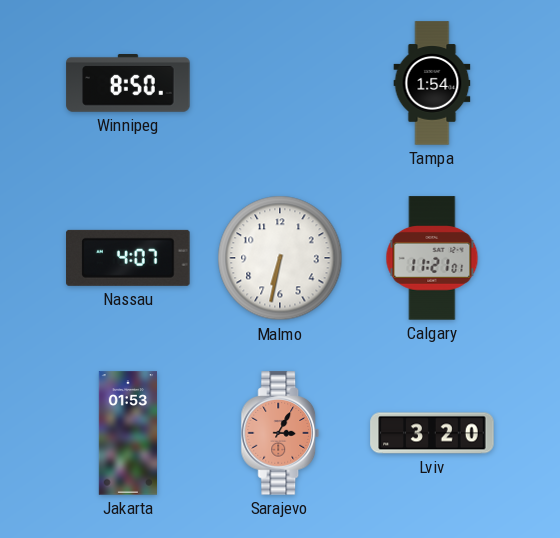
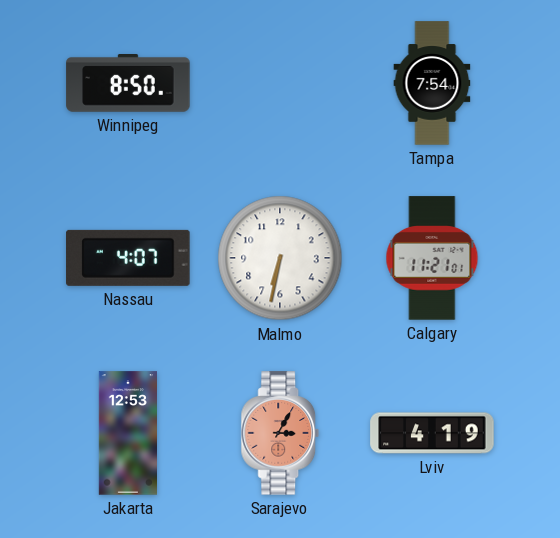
Tampa: 1:54 -> 7:54 (432, 83)
Jakarta: 01:53 -> 12:53 (127, 433)
Lviv: 3:20 -> 4:19 (432, 433)
